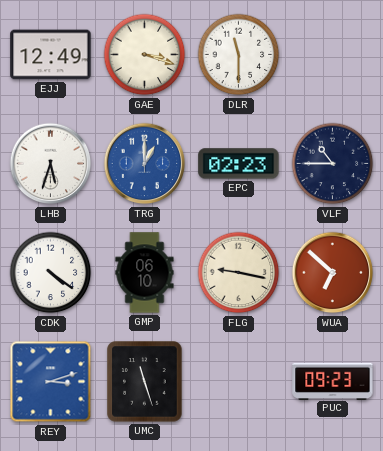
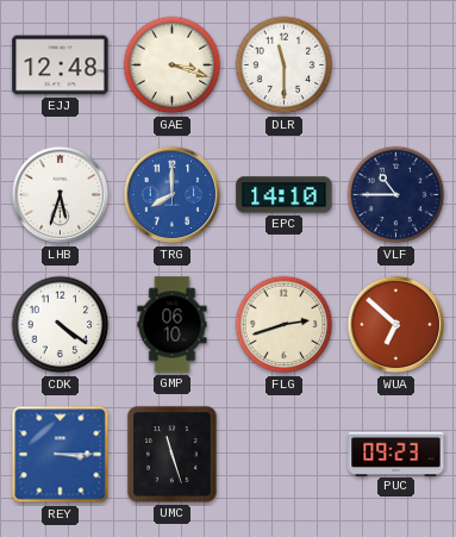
EJJ: 12:49 -> 12:48 (61, 65)
TRG: 1:00 -> 8:00 (173, 195)
EPC: 02:23 -> 14:10 (285, 195)
FLG: 9:17 -> 2:42 (285, 325)
REY: 3:12 -> 3:15 (61, 455)
